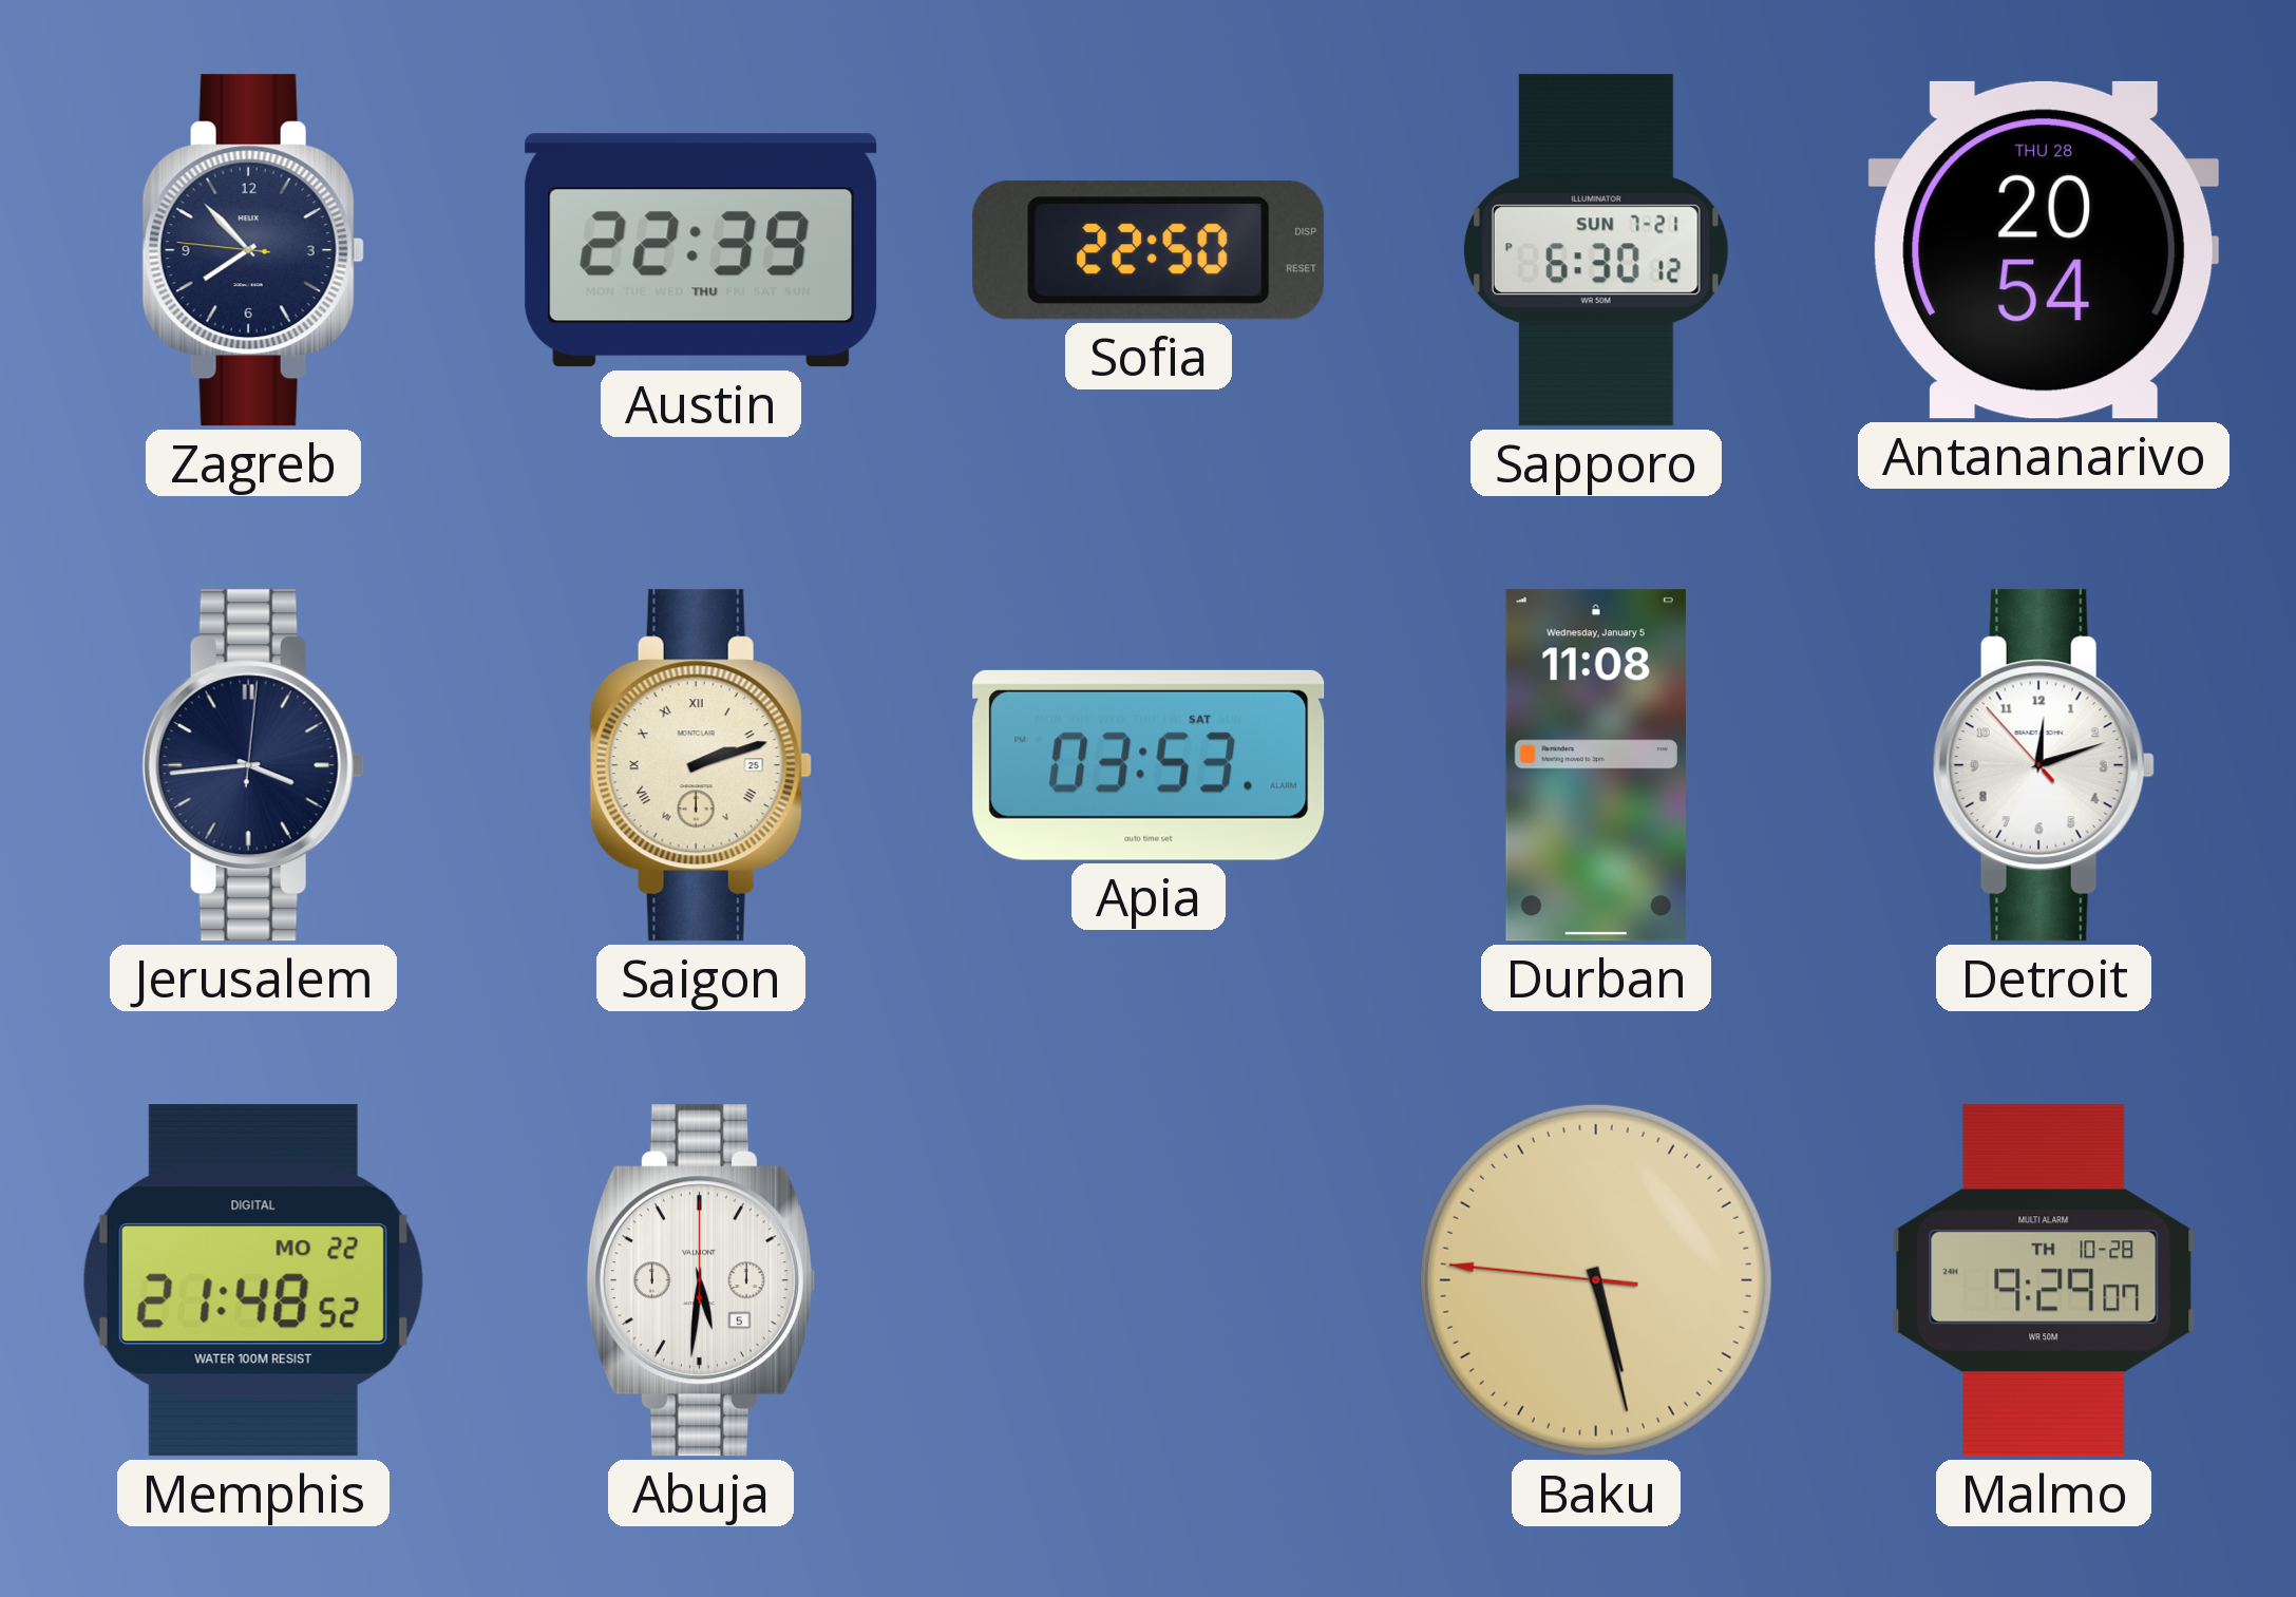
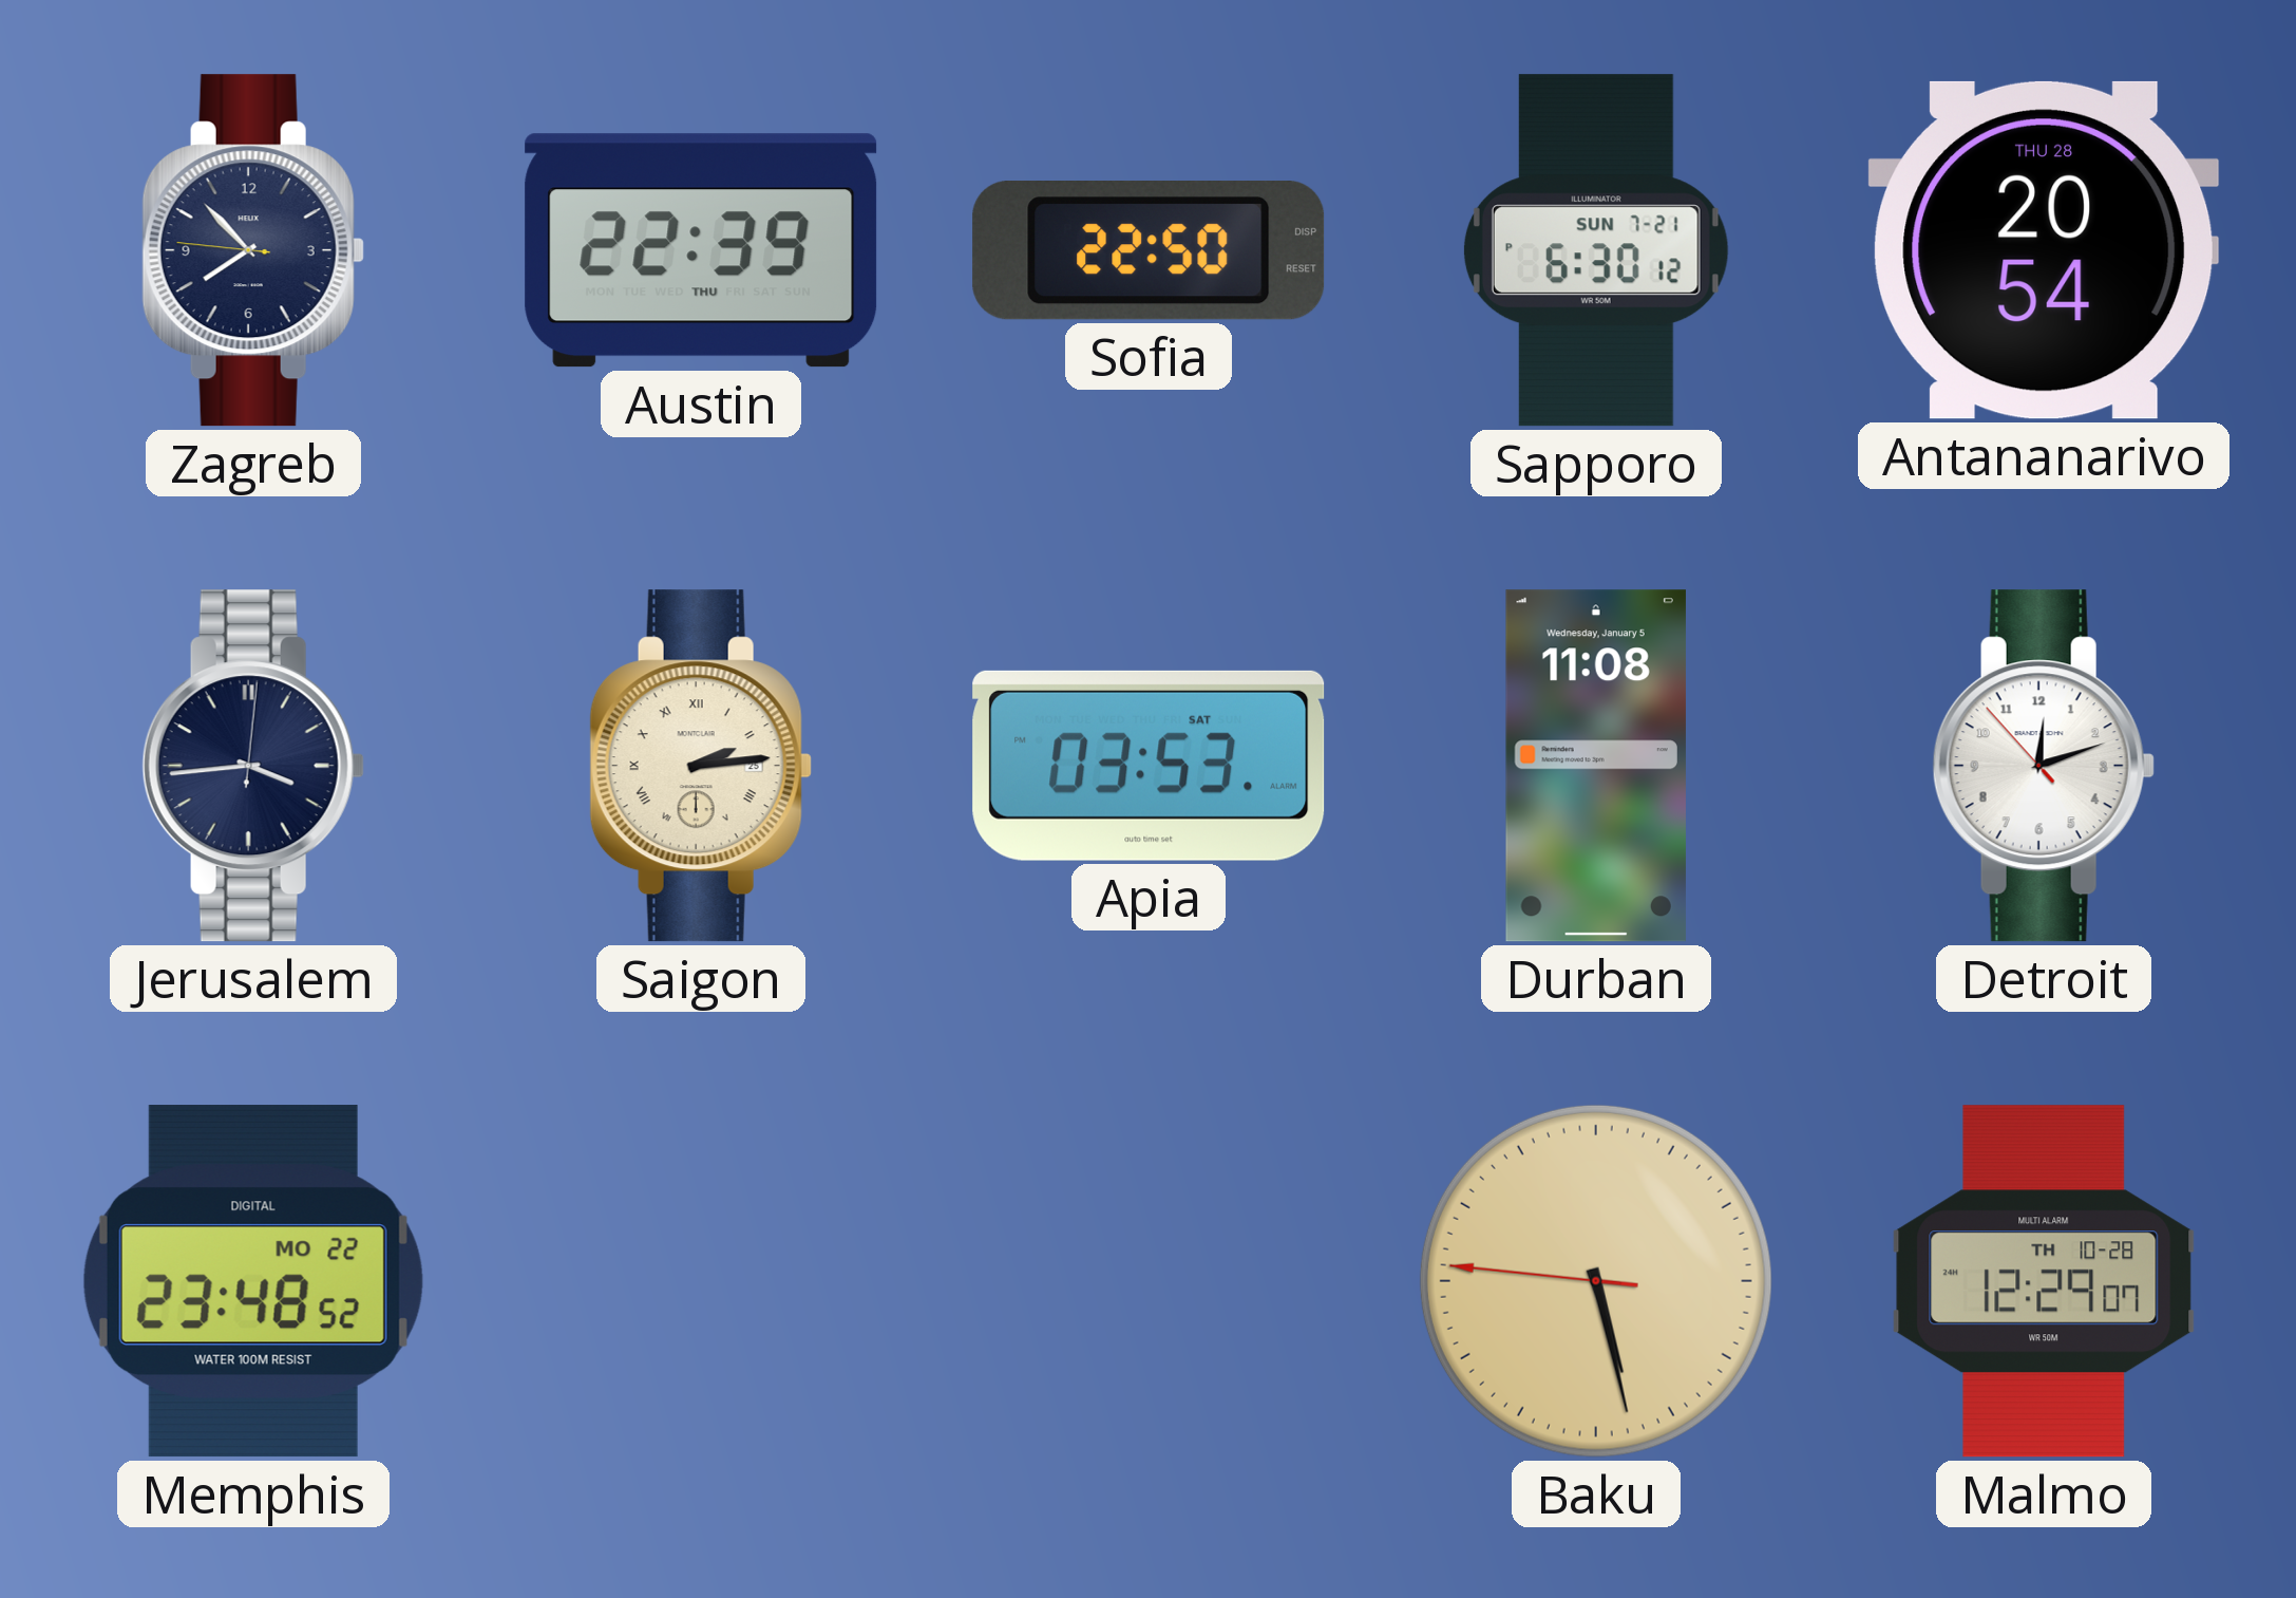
Saigon: 2:12 -> 2:14 (701, 766)
Memphis: 21:48 -> 23:48 (253, 1281)
Abuja: 5:31 -> none (700, 1280)
Malmo: 9:29 -> 12:29 (2044, 1281)
